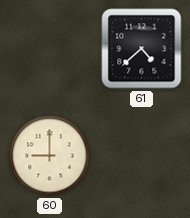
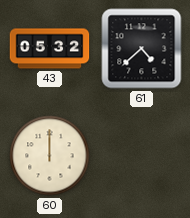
43: none -> 05:32 (50, 49)
60: 9:00 -> 12:00 (50, 156)
